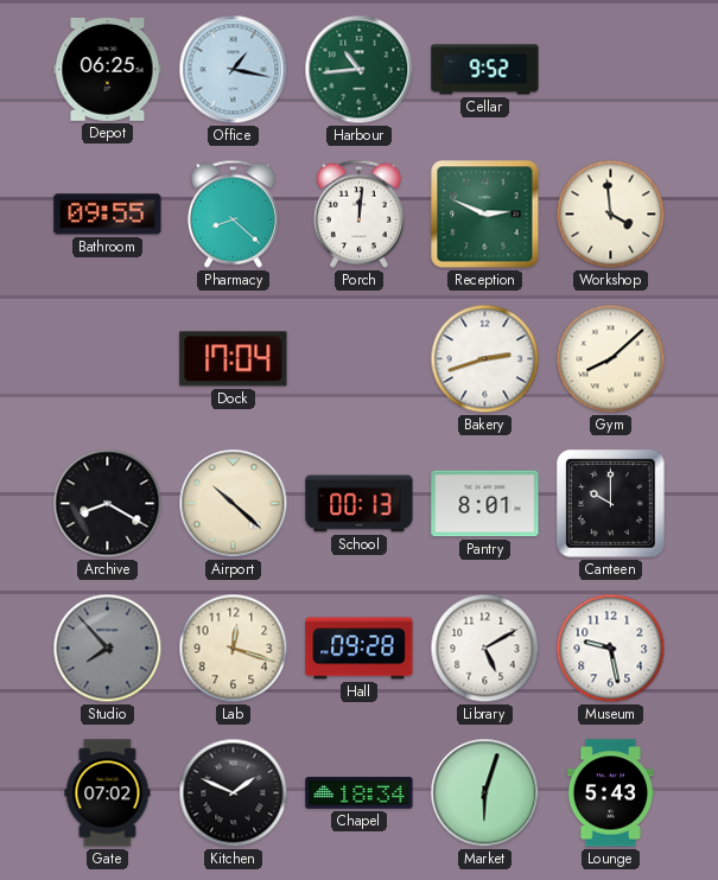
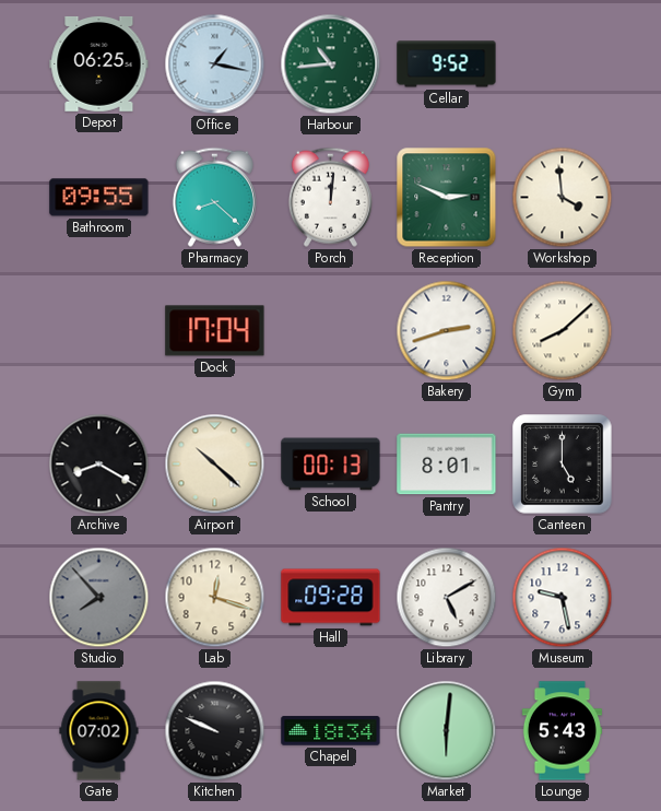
Canteen: 10:00 -> 5:00 (563, 465)
Kitchen: 1:49 -> 9:49 (215, 731)
Market: 6:03 -> 6:01 (447, 731)
